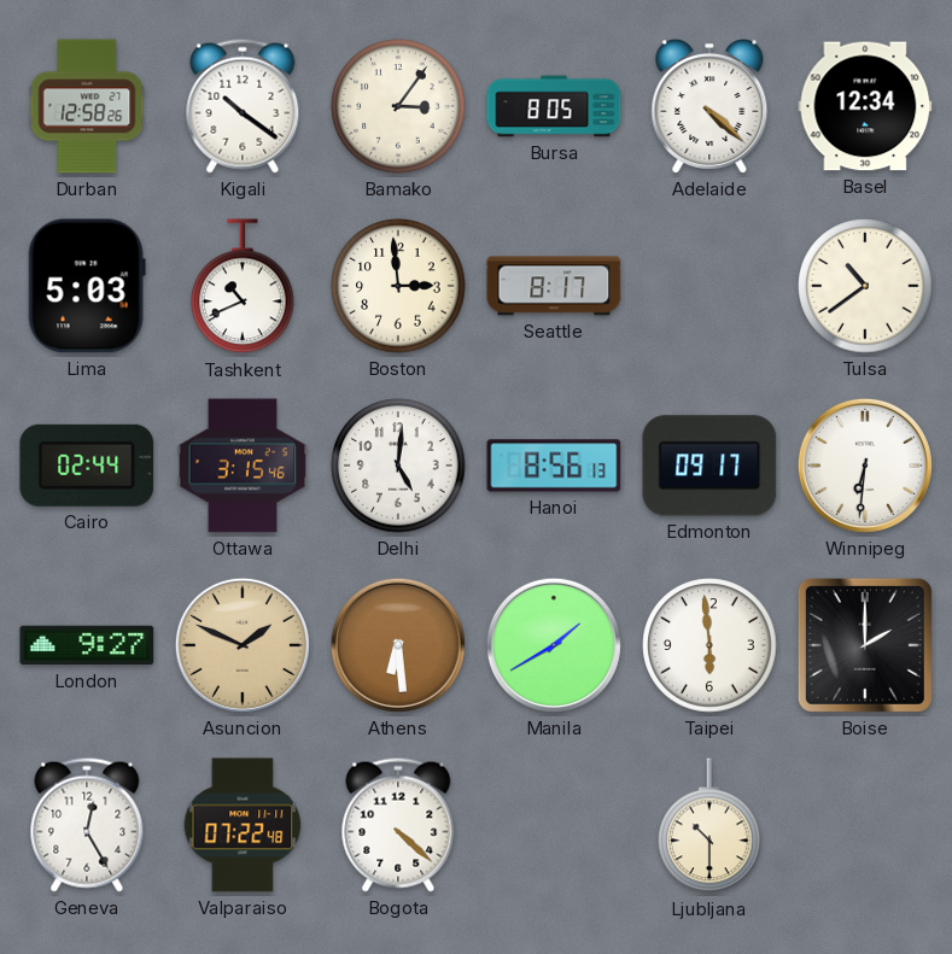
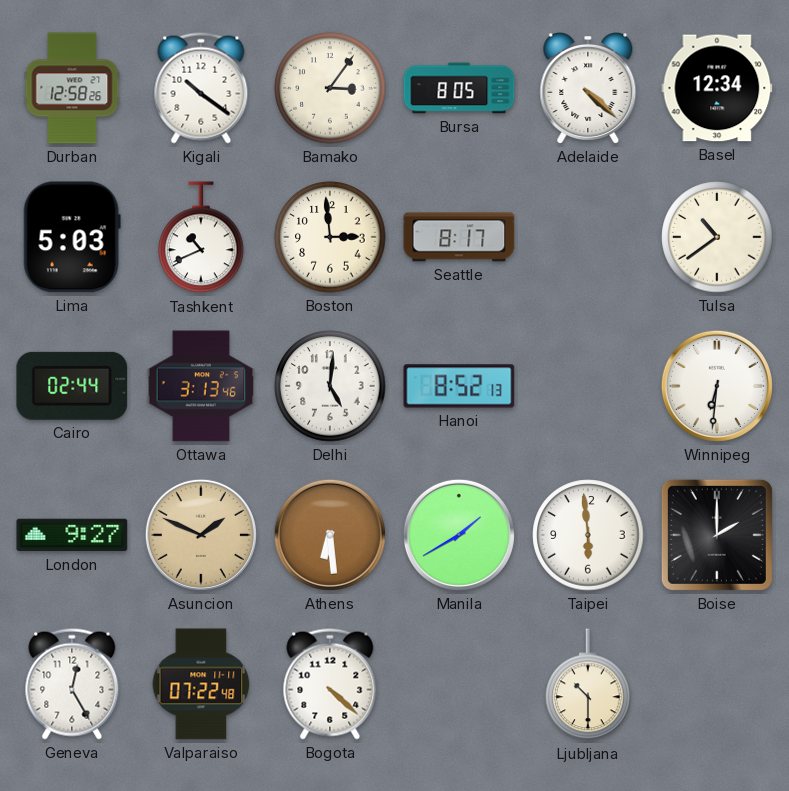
Ottawa: 3:15 -> 3:13 (201, 386)
Hanoi: 8:56 -> 8:52 (459, 386)
Edmonton: 09:17 -> none (709, 466)
